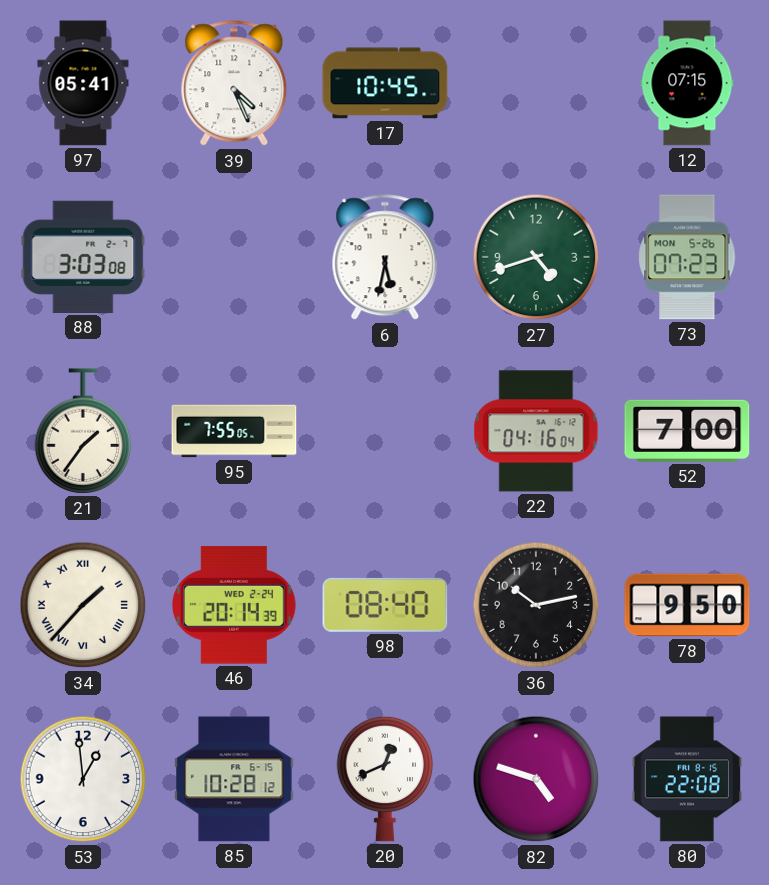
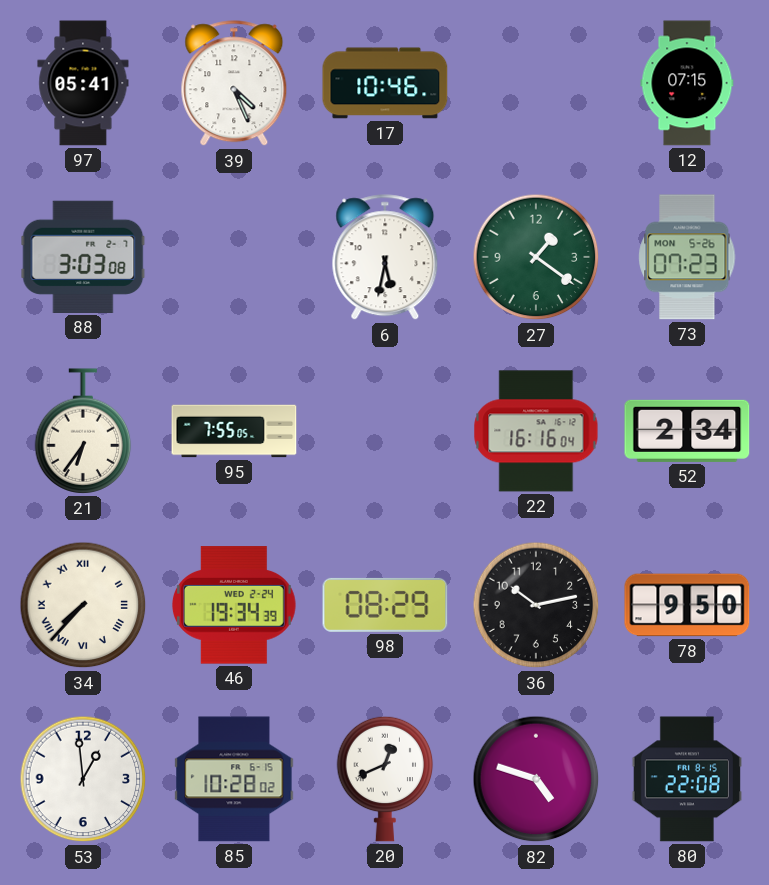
17: 10:45 -> 10:46 (385, 83)
27: 4:42 -> 1:21 (536, 257)
21: 1:36 -> 6:36 (83, 431)
22: 04:16 -> 16:16 (536, 431)
52: 7:00 -> 2:34 (687, 431)
34: 1:37 -> 7:37 (83, 605)
46: 20:14 -> 19:34 (235, 605)
98: 08:40 -> 08:29 (385, 605)
85: 10:28:12 -> 10:28:02 (234, 779)
